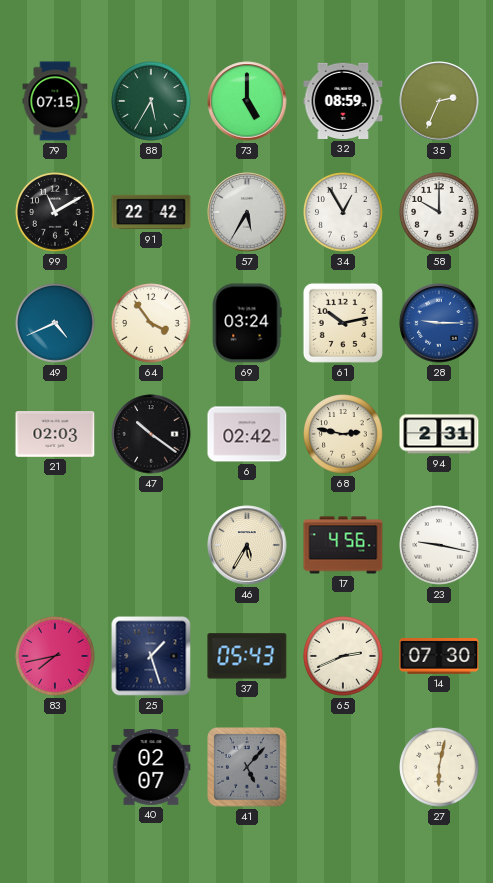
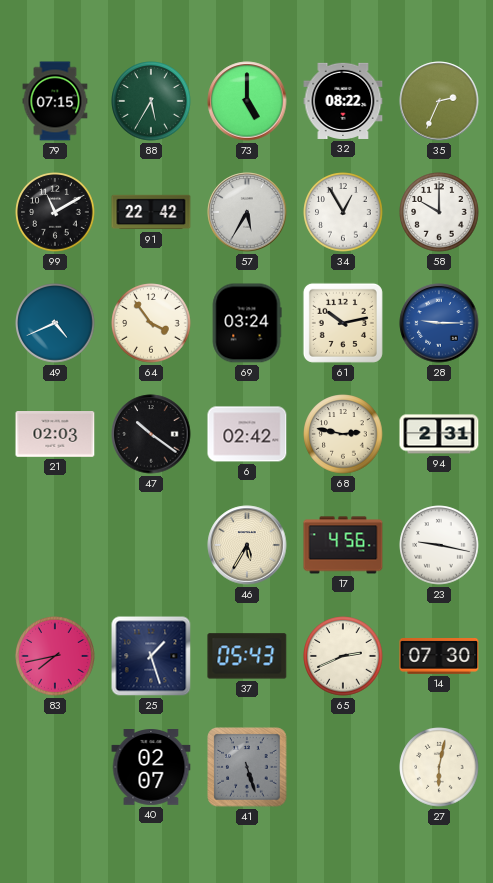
32: 08:59 -> 08:22 (343, 101)
41: 5:07 -> 5:27 (247, 767)
